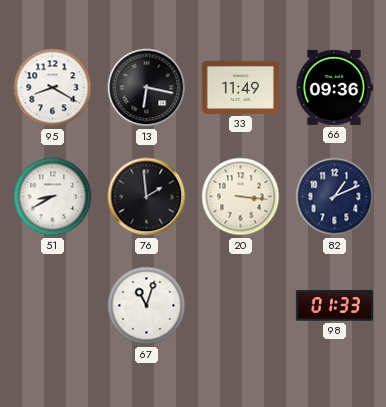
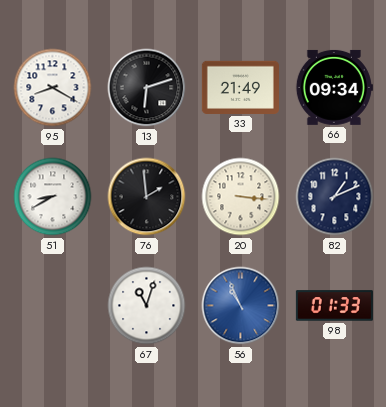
13: 6:17 -> 6:12 (147, 88)
33: 11:49 -> 21:49 (240, 87)
66: 09:36 -> 09:34 (334, 87)
56: none -> 10:56 (241, 306)
